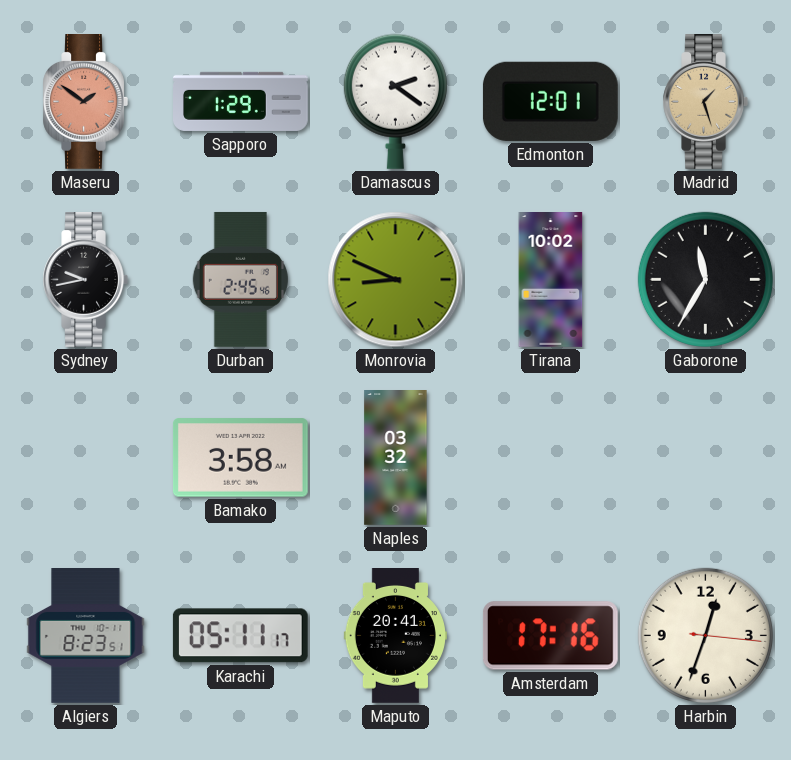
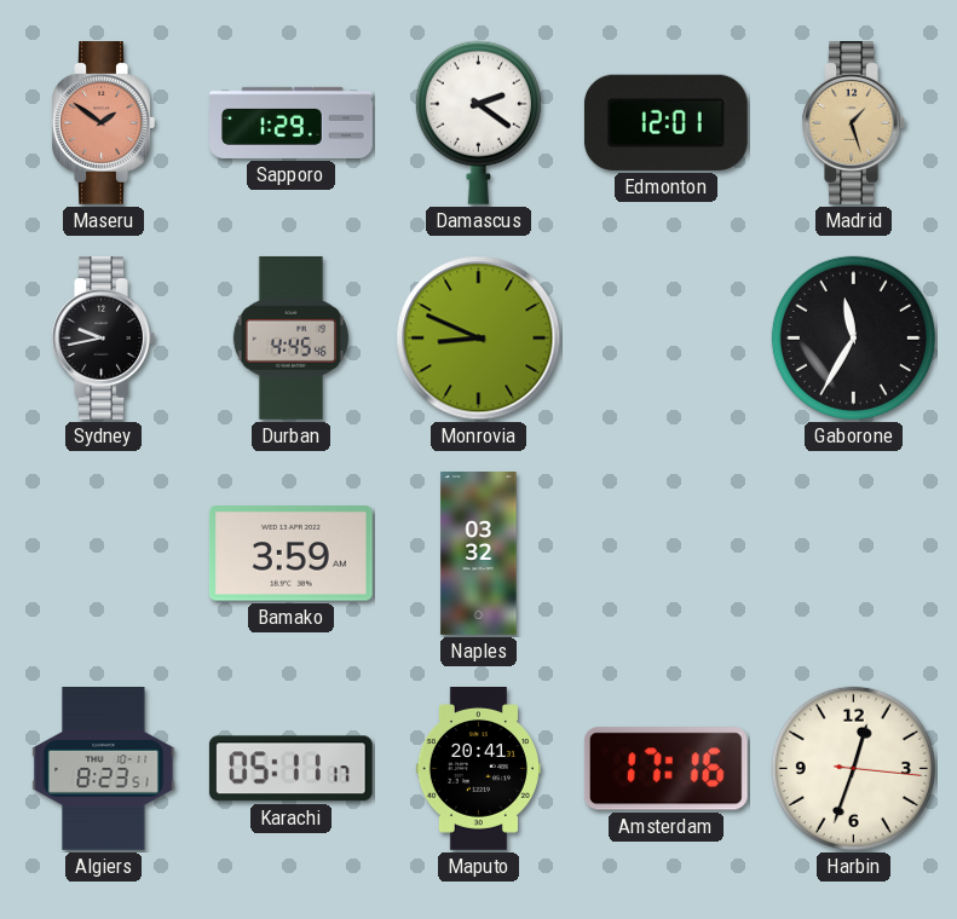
Durban: 2:45 -> 4:45 (290, 337)
Tirana: 10:02 -> none (551, 280)
Bamako: 3:58 -> 3:59 (290, 554)
